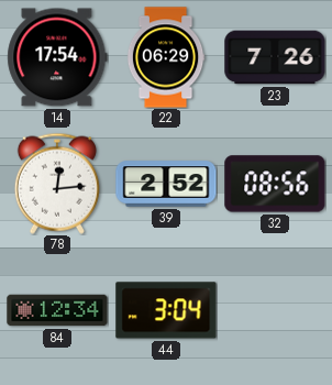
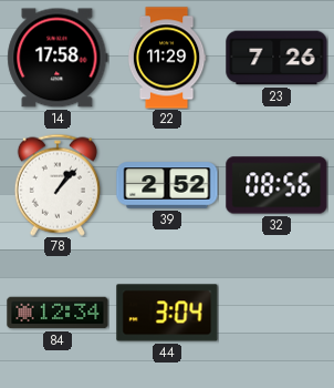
14: 17:54 -> 17:58 (58, 58)
22: 06:29 -> 11:29 (167, 58)
78: 12:14 -> 1:07 (58, 185)
